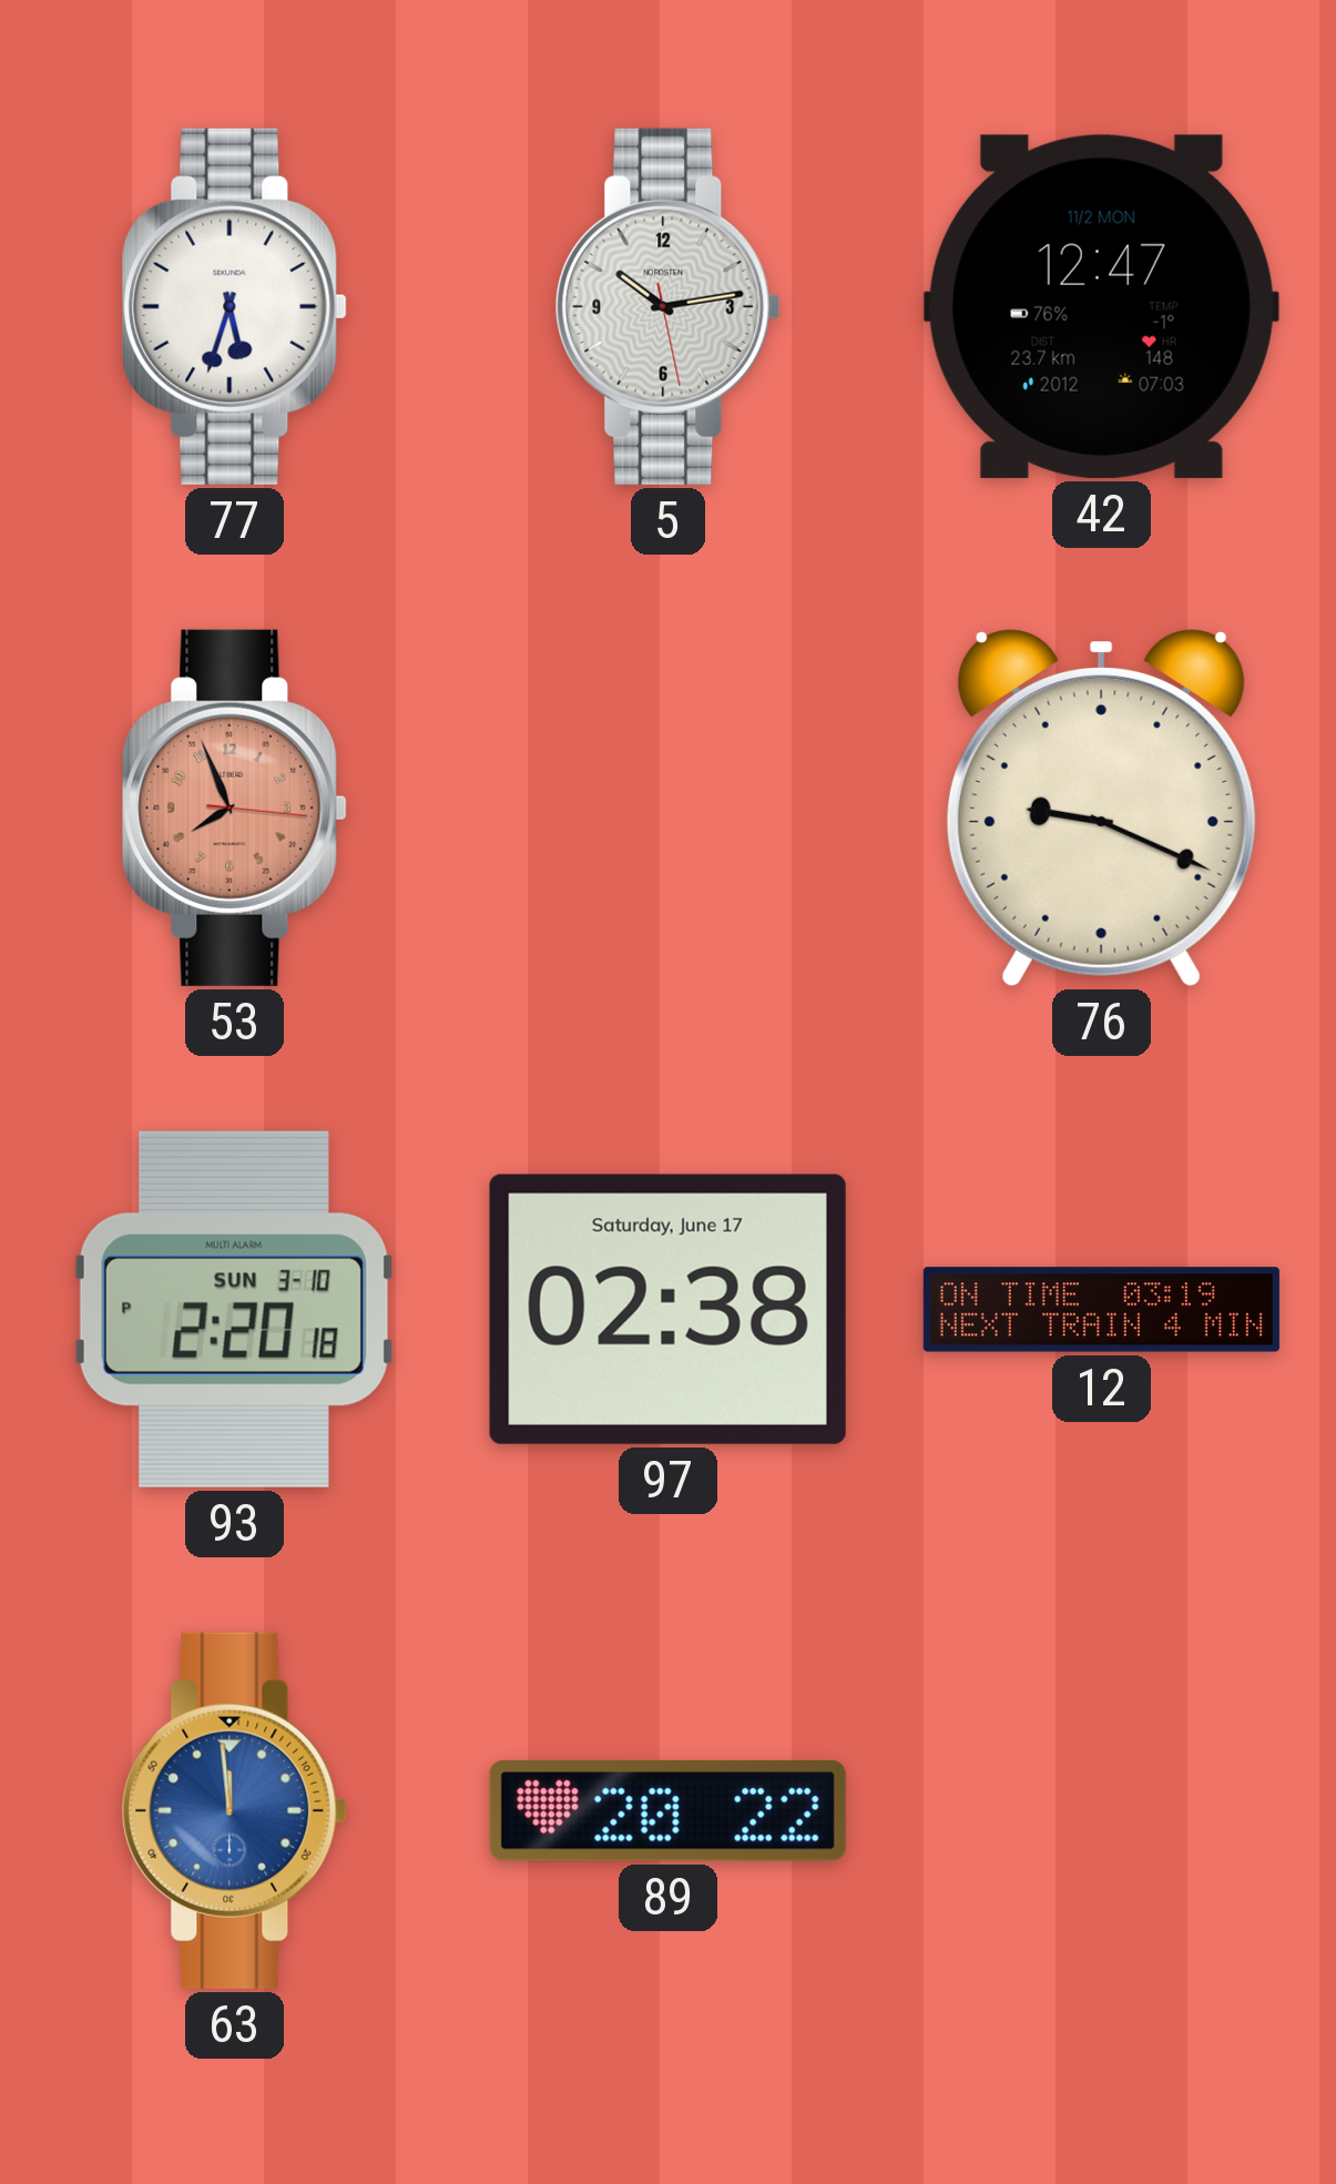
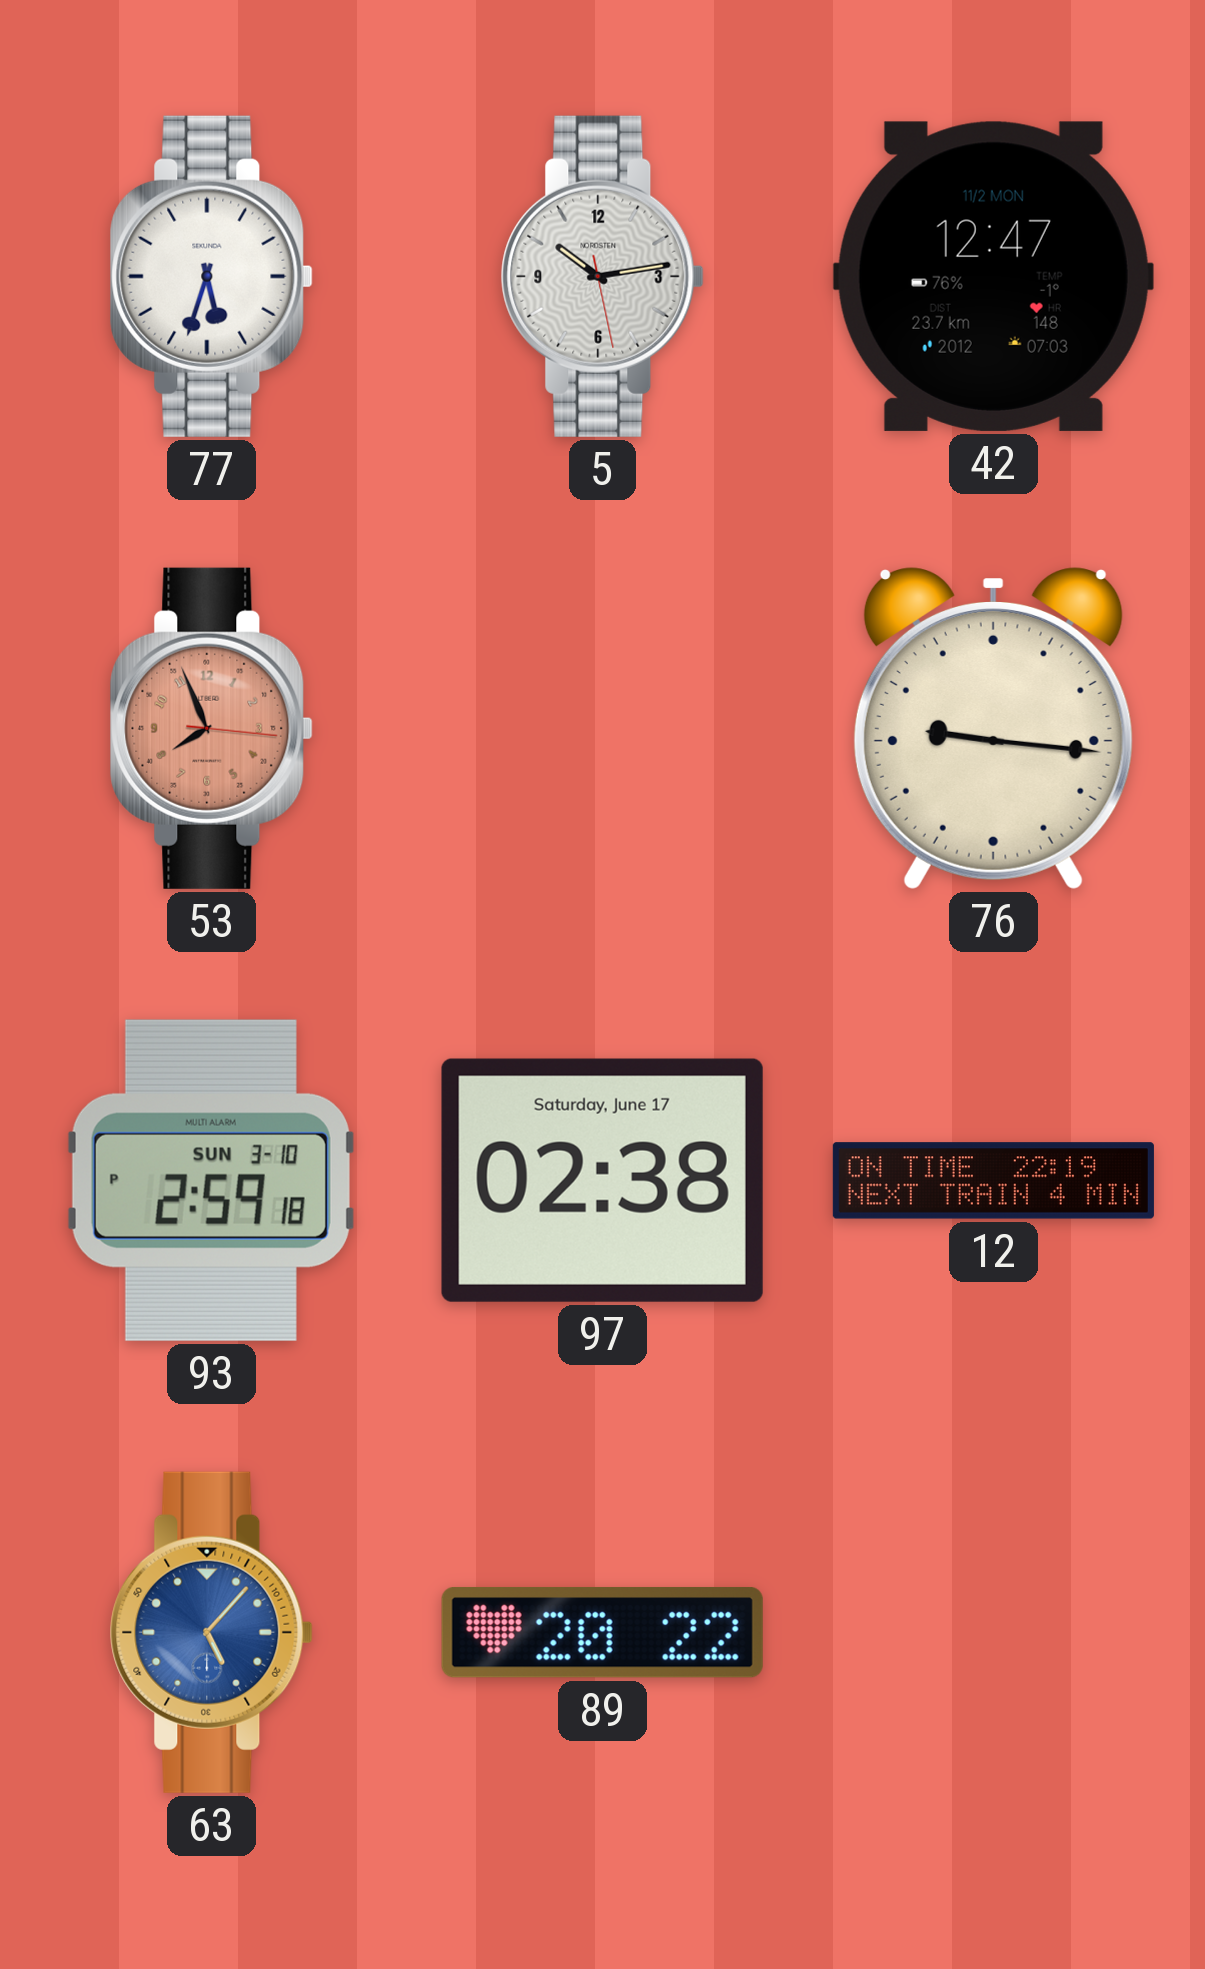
76: 9:19 -> 9:16 (993, 728)
93: 2:20 -> 2:59 (211, 1180)
12: 03:19 -> 22:19 (993, 1181)
63: 11:59 -> 5:07 (211, 1632)
